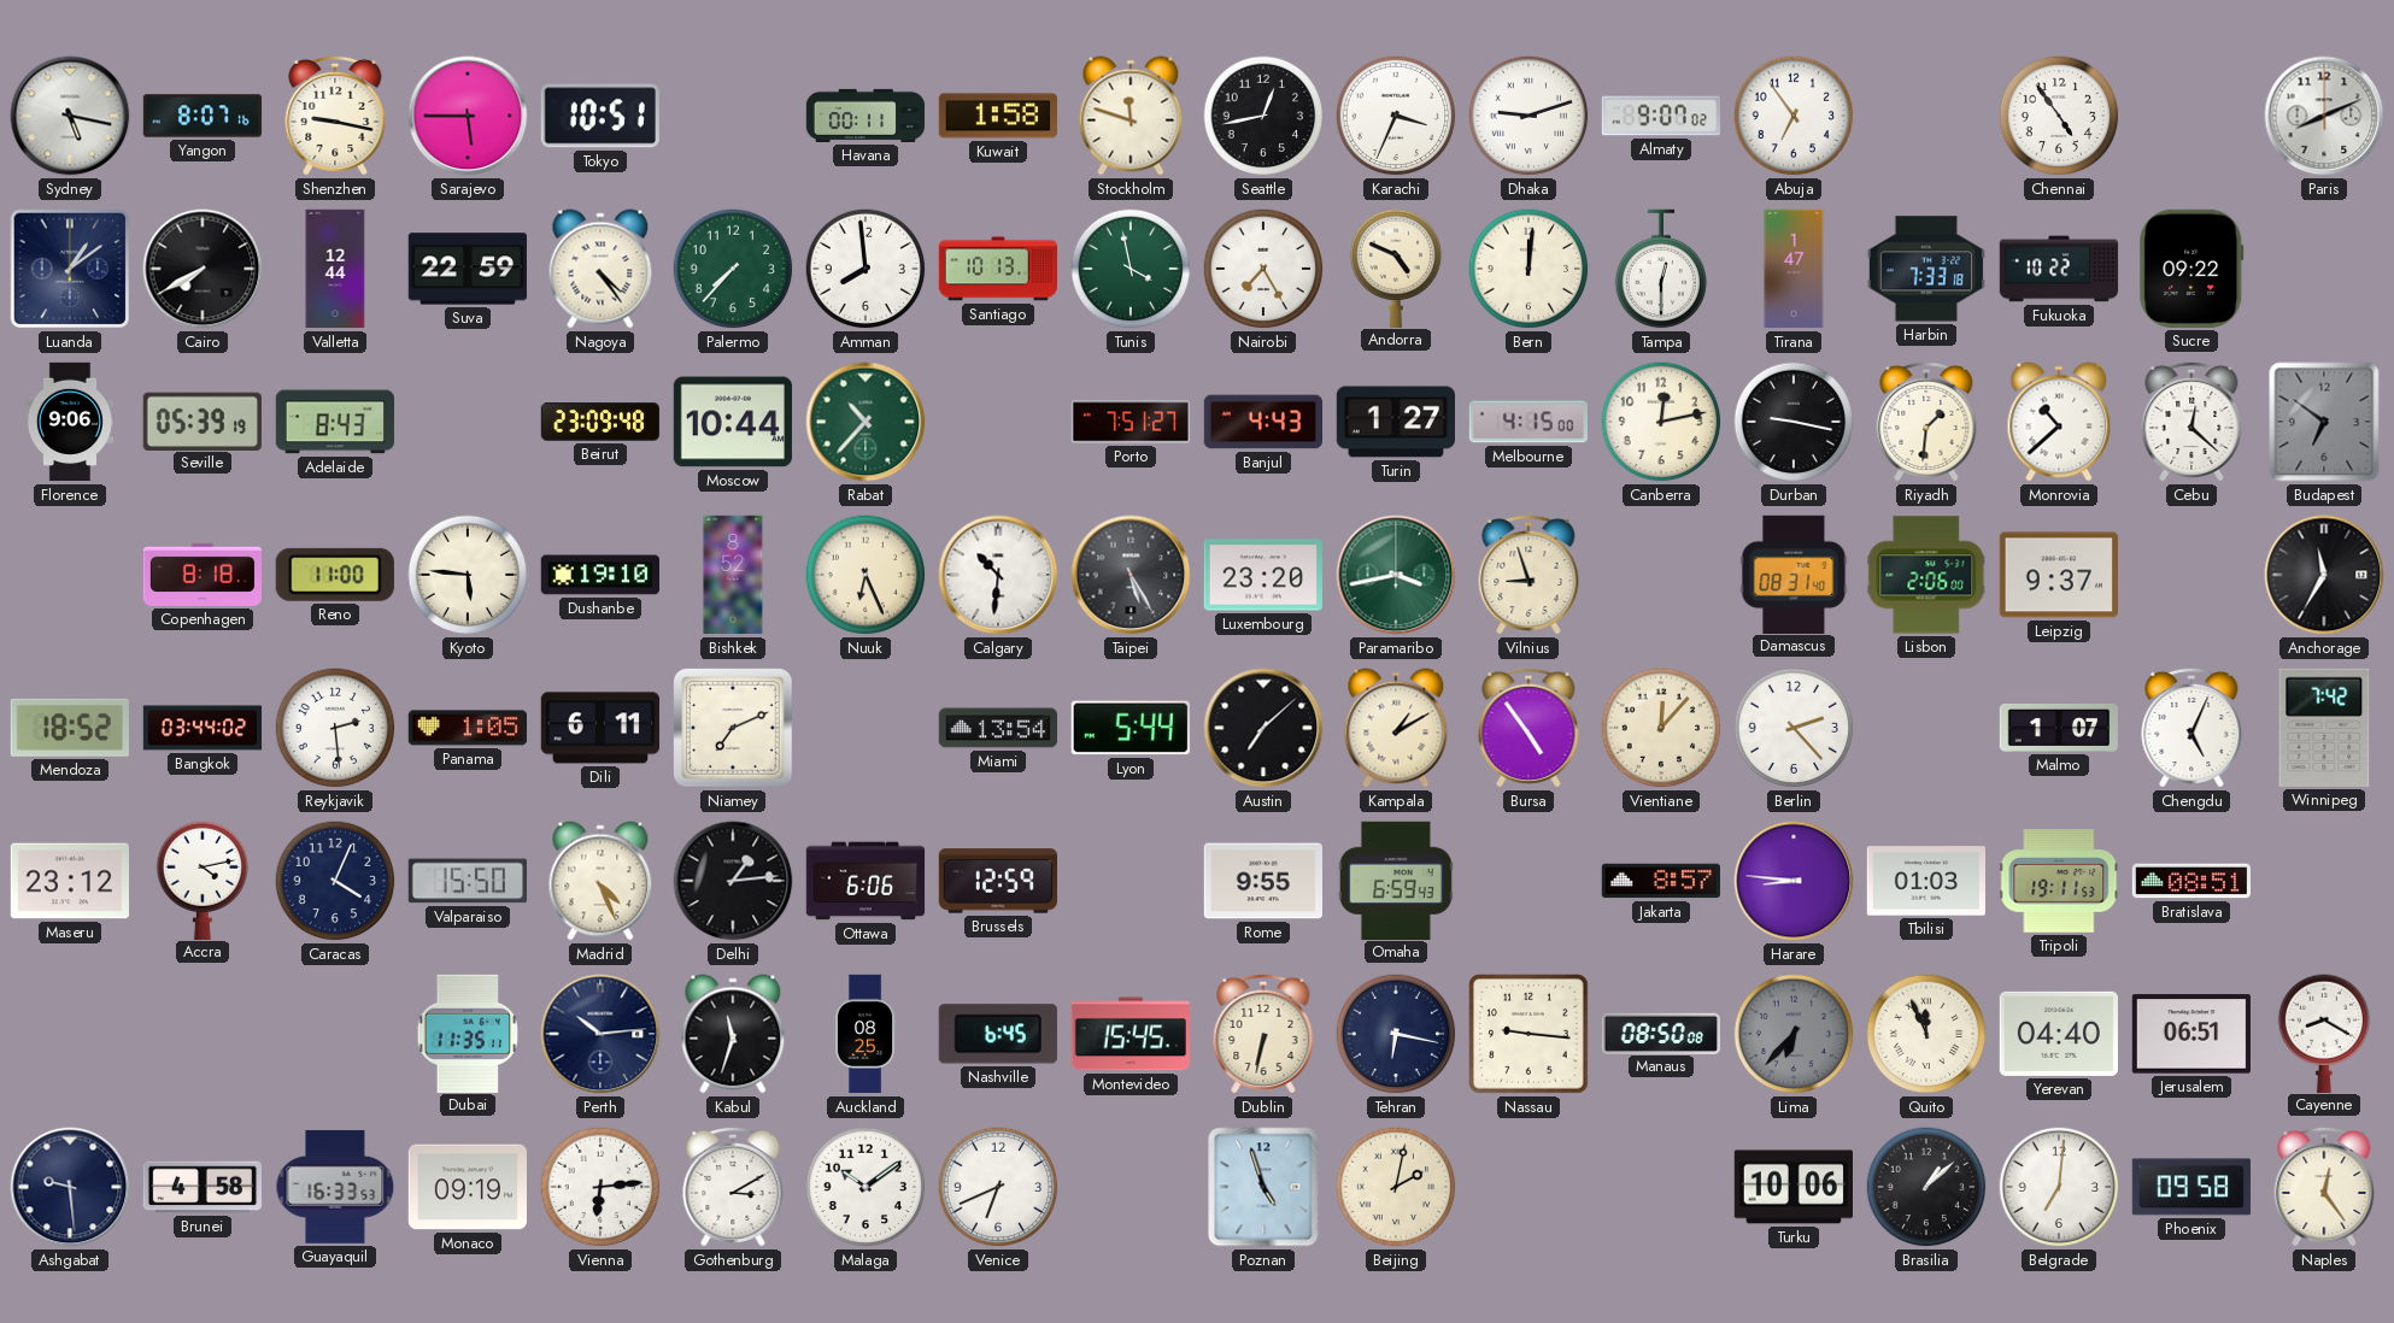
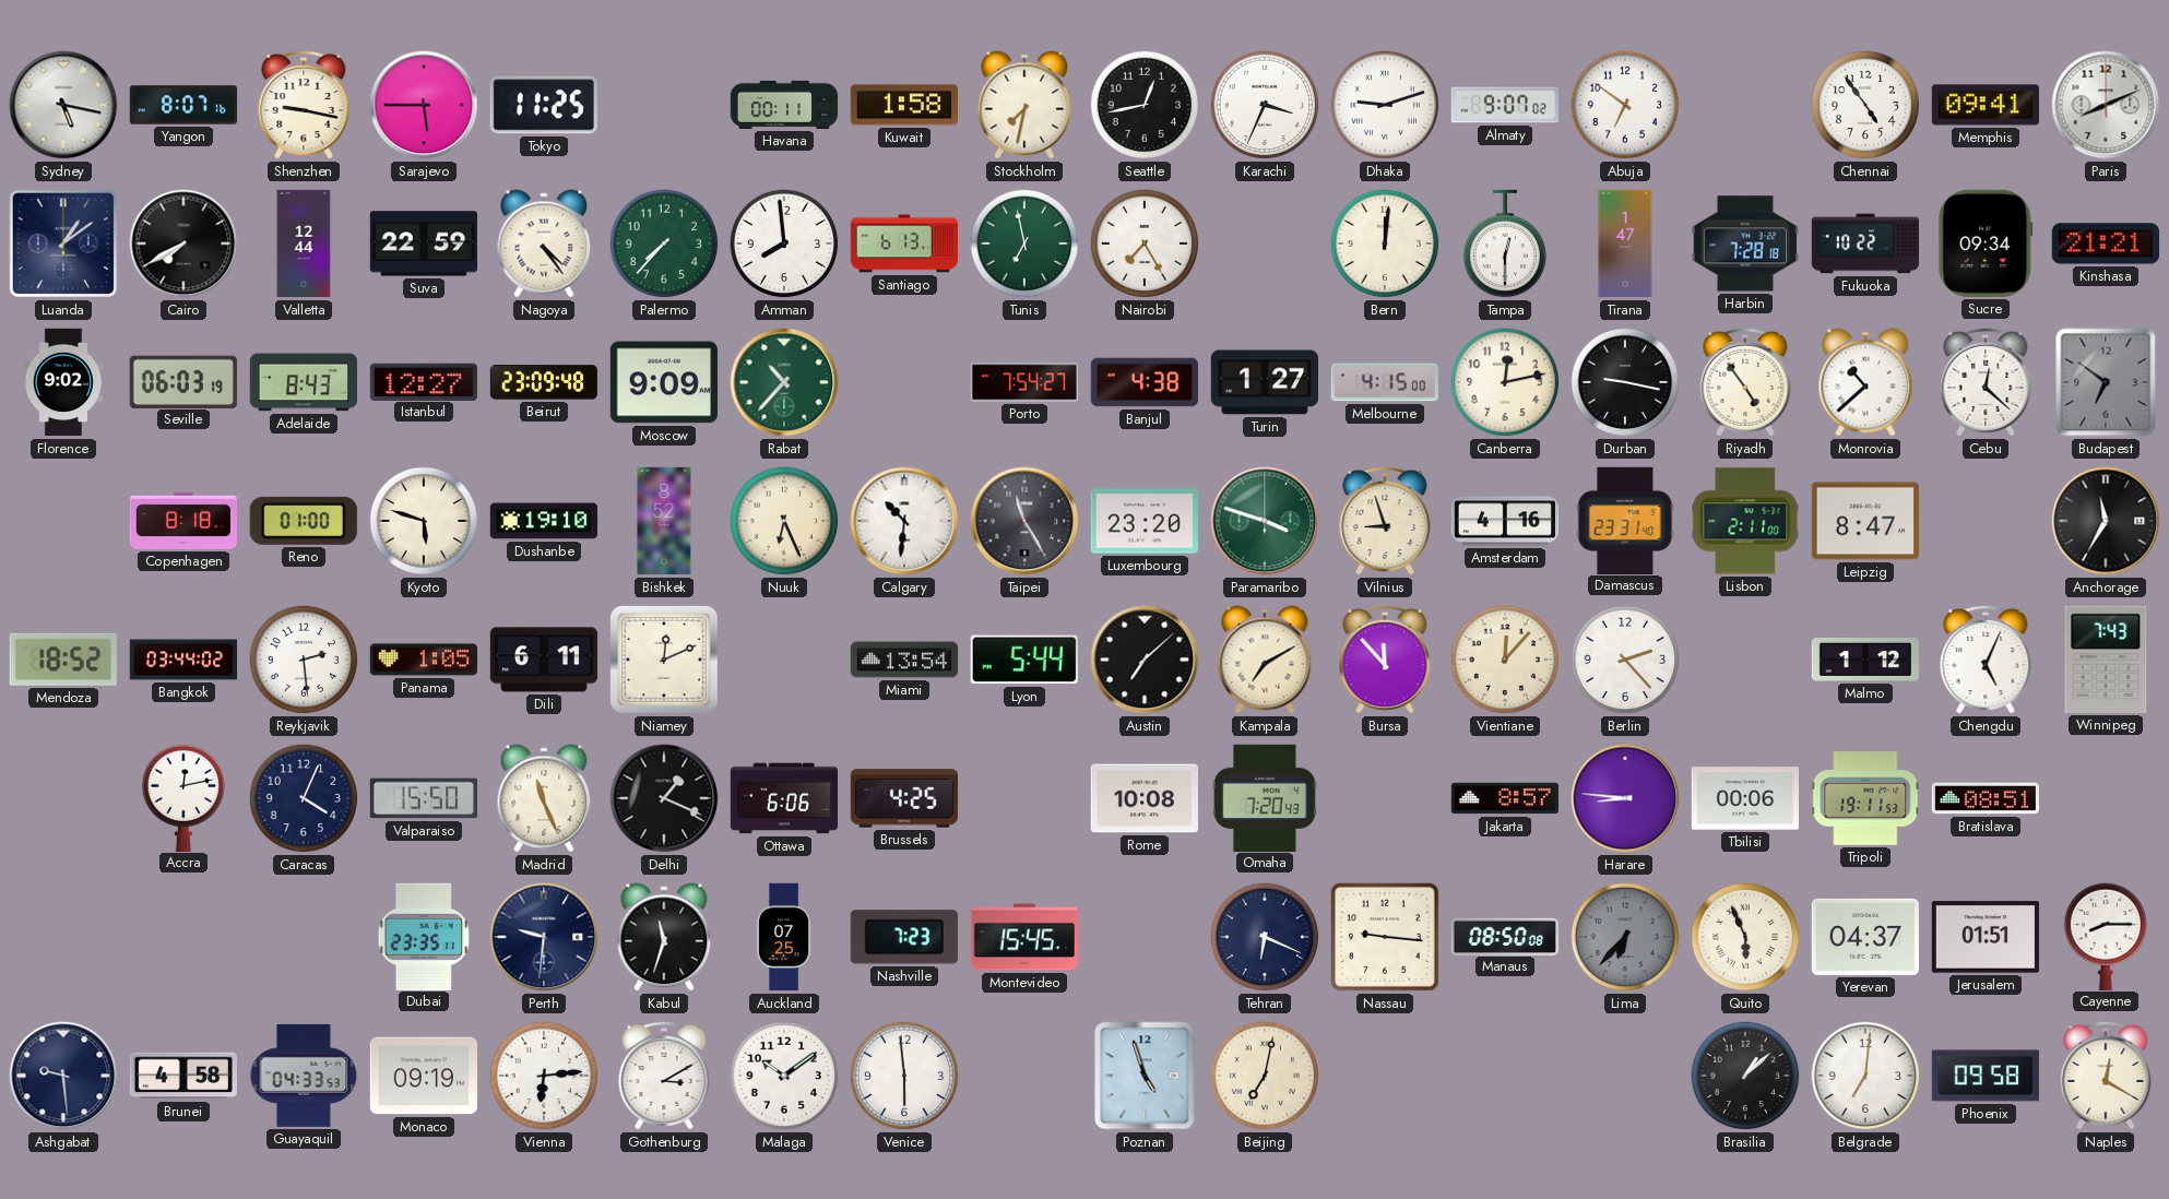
Tokyo: 10:51 -> 11:25 (544, 105)
Stockholm: 11:48 -> 7:32 (1024, 105)
Abuja: 6:54 -> 6:51 (1625, 105)
Memphis: none -> 09:41 (1986, 105)
Santiago: 10:13 -> 6:13 (903, 244)
Tunis: 3:58 -> 6:58 (1024, 244)
Andorra: 4:49 -> none (1396, 267)
Harbin: 7:33 -> 7:28 (1745, 244)
Sucre: 09:22 -> 09:34 (1986, 244)
Kinshasa: none -> 21:21 (2105, 244)
Florence: 9:06 -> 9:02 (63, 382)
Seville: 05:39 -> 06:03 (183, 381)
Istanbul: none -> 12:27 (423, 381)
Moscow: 10:44 -> 9:09 (664, 382)
Porto: 7:51 -> 7:54 (1024, 382)
Banjul: 4:43 -> 4:38 (1143, 382)
Riyadh: 1:31 -> 4:54 (1745, 382)
Reno: 11:00 -> 01:00 (304, 521)
Kyoto: 5:46 -> 5:48 (424, 521)
Taipei: 5:25 -> 11:25 (1024, 521)
Paramaribo: 3:43 -> 3:48 (1265, 521)
Amsterdam: none -> 4:16 (1505, 521)
Damascus: 08:31 -> 23:31 (1625, 520)
Lisbon: 2:06 -> 2:11 (1745, 521)
Leipzig: 9:37 -> 8:47 (1865, 521)
Niamey: 7:11 -> 12:11 (664, 660)
Kampala: 1:10 -> 7:10 (1265, 660)
Bursa: 4:54 -> 11:53 (1385, 660)
Malmo: 1:07 -> 1:12 (1864, 660)
Winnipeg: 7:42 -> 7:43 (2106, 660)
Maseru: 23:12 -> none (69, 881)
Accra: 4:13 -> 12:13 (183, 797)
Madrid: 4:26 -> 11:26 (544, 798)
Delhi: 1:14 -> 1:19 (664, 798)
Brussels: 12:59 -> 4:25 (903, 798)
Rome: 9:55 -> 10:08 (1143, 798)
Omaha: 6:59 -> 7:20 (1265, 797)
Tbilisi: 01:03 -> 00:06 (1744, 798)
Dubai: 11:35 -> 23:35 (424, 936)
Perth: 10:14 -> 9:31 (544, 937)
Auckland: 08:25 -> 07:25 (784, 937)
Nashville: 6:45 -> 7:23 (904, 937)
Dublin: 6:32 -> none (1263, 1034)
Tehran: 6:17 -> 6:19 (1265, 937)
Quito: 11:56 -> 5:56 (1745, 937)
Yerevan: 04:40 -> 04:37 (1865, 937)
Jerusalem: 06:51 -> 01:51 (1986, 937)
Cayenne: 8:20 -> 8:15 (2106, 936)
Guayaquil: 16:33 -> 04:33 (304, 1076)
Venice: 6:41 -> 5:59 (904, 1076)
Beijing: 2:02 -> 7:02 (1265, 1076)
Turku: 10:06 -> none (1792, 1187)
Naples: 12:24 -> 12:20 (2106, 1076)
